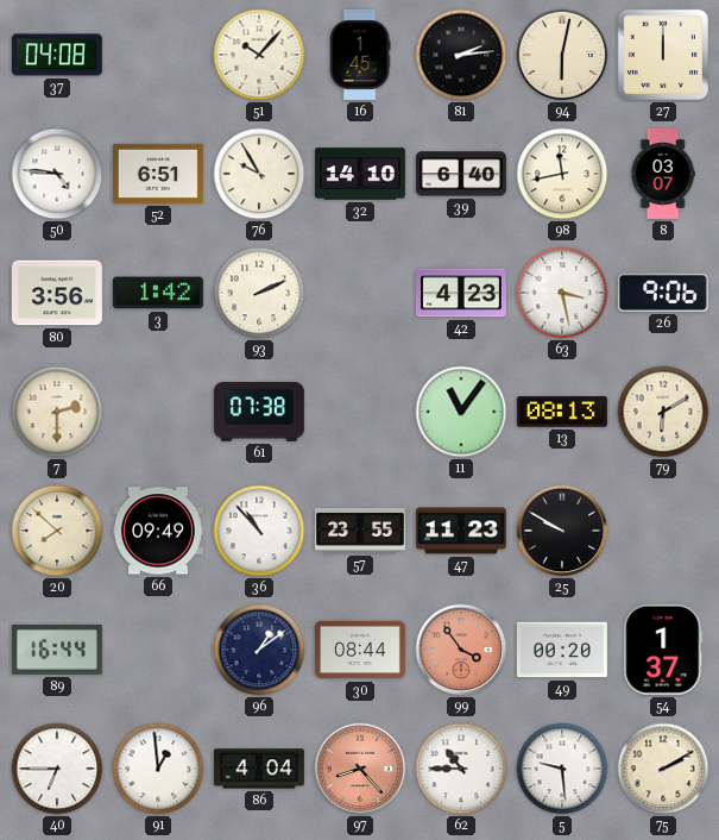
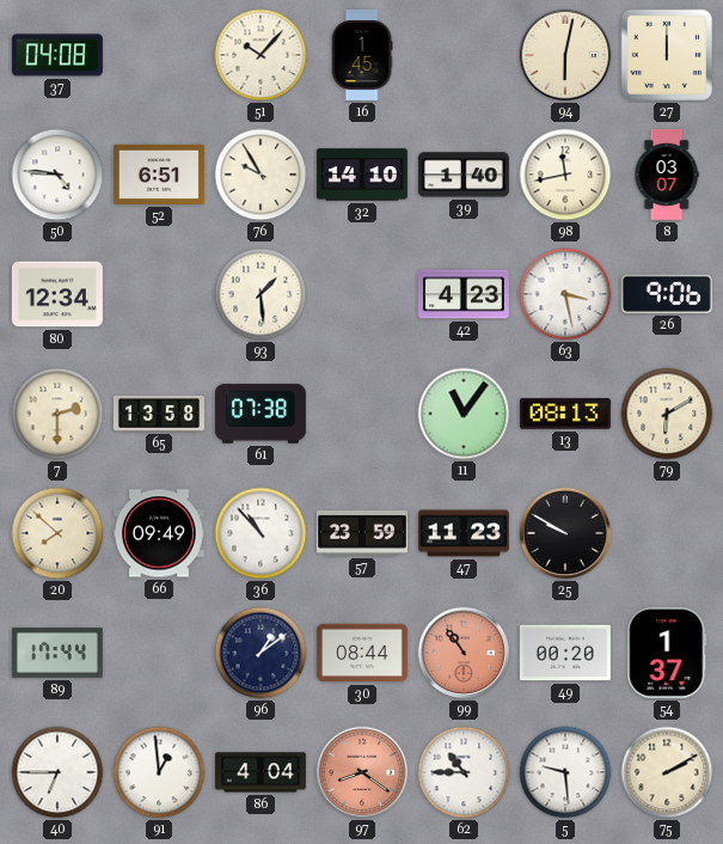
81: 2:14 -> none (461, 55)
39: 6:40 -> 1:40 (464, 175)
80: 3:56 -> 12:34 (57, 294)
3: 1:42 -> none (158, 293)
93: 2:11 -> 1:29 (261, 294)
65: none -> 13:58 (159, 414)
57: 23:55 -> 23:59 (362, 533)
89: 16:44 -> 17:44 (57, 653)
99: 3:54 -> 10:54 (464, 653)
97: 8:23 -> 8:21 (362, 772)
